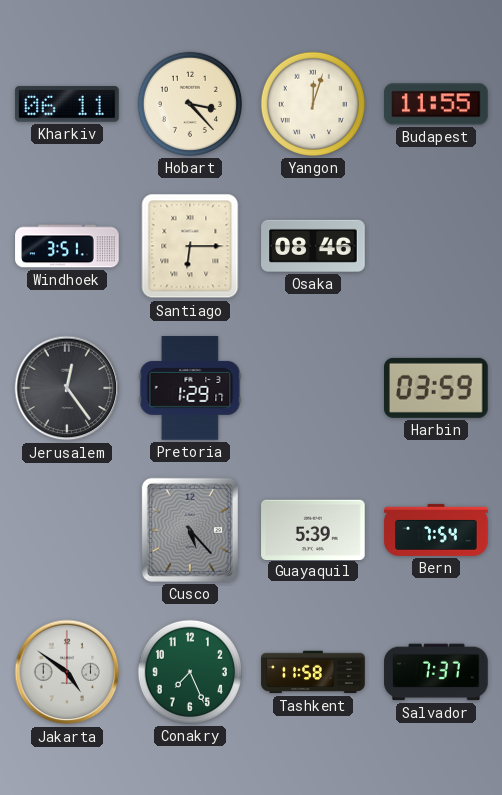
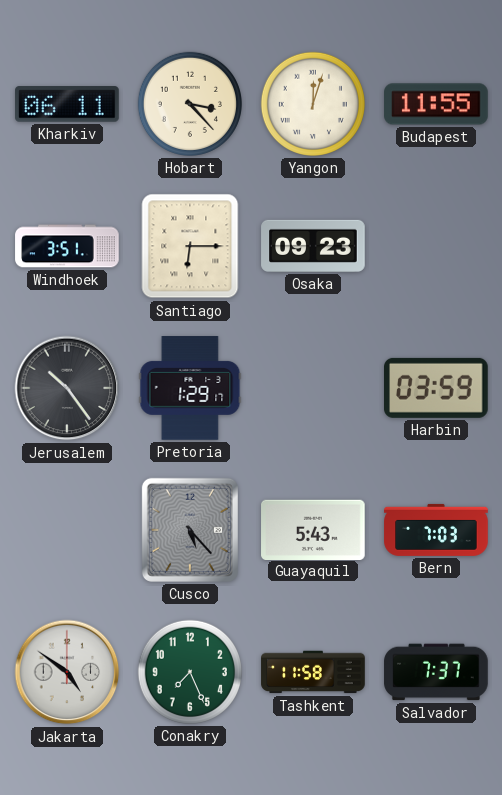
Osaka: 08:46 -> 09:23 (313, 246)
Jerusalem: 12:24 -> 10:24 (67, 388)
Guayaquil: 5:39 -> 5:43 (313, 529)
Bern: 7:54 -> 7:03 (436, 530)
